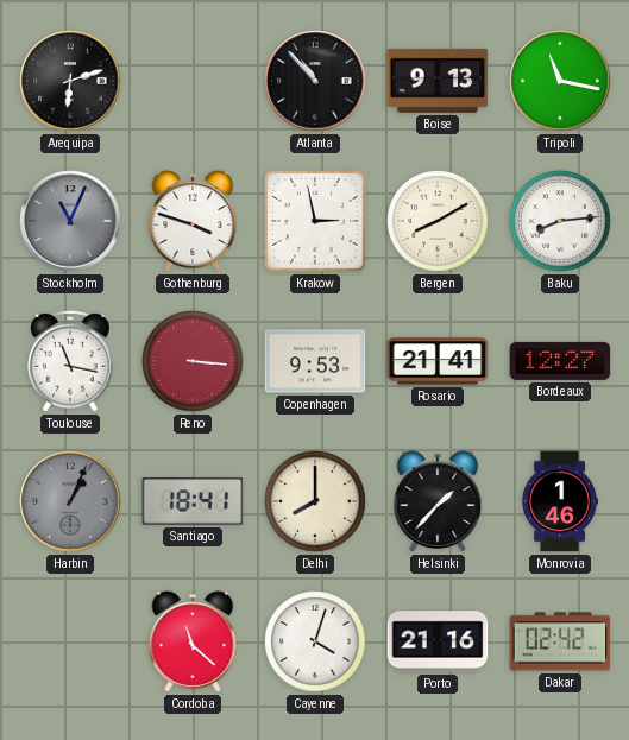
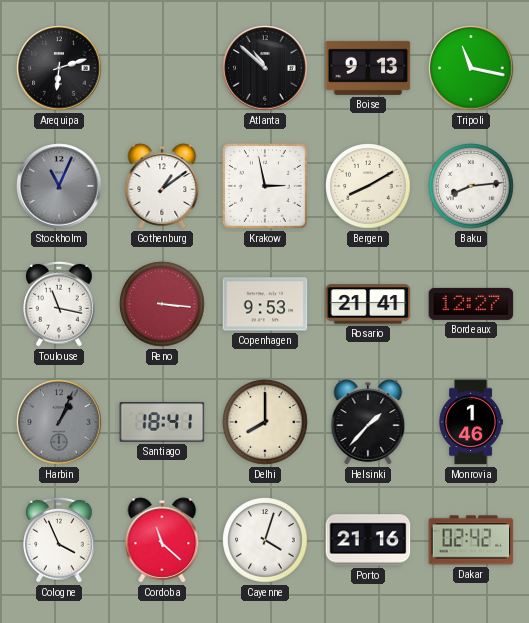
Atlanta: 10:53 -> 10:52 (265, 68)
Gothenburg: 3:48 -> 1:09 (162, 186)
Cologne: none -> 3:56 (59, 540)
